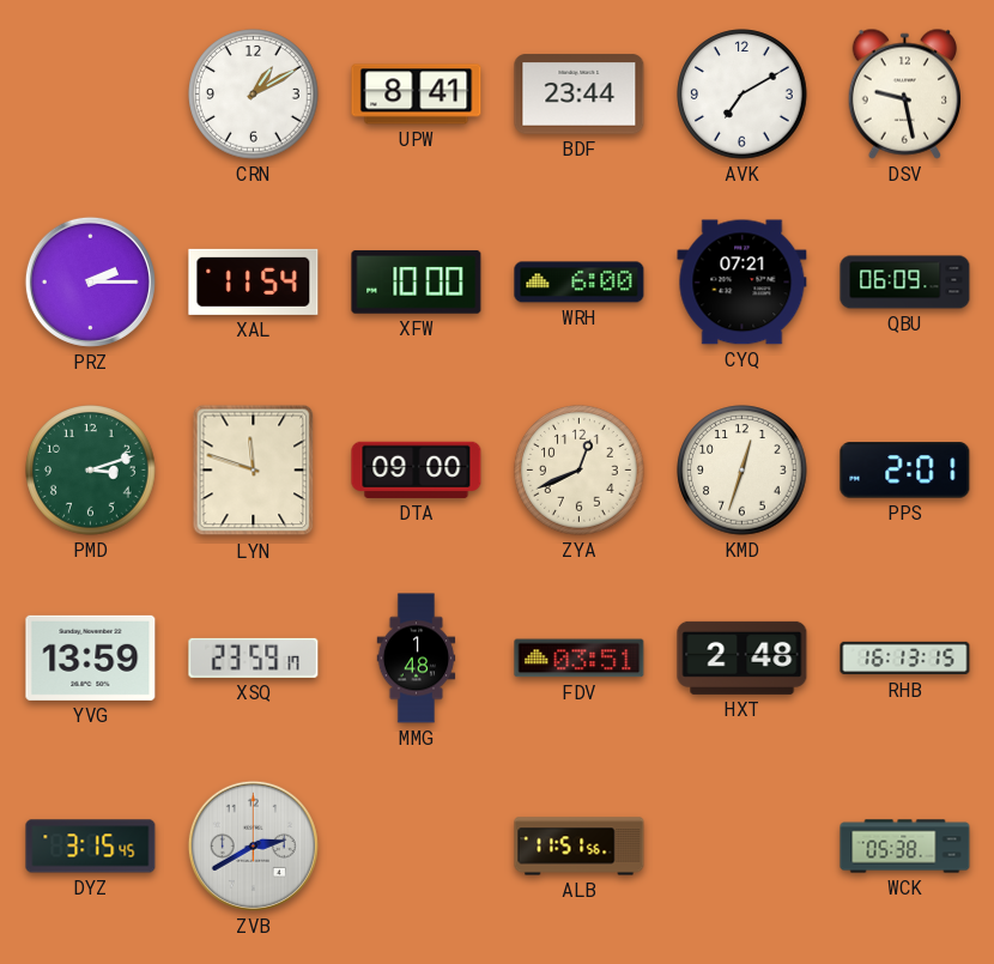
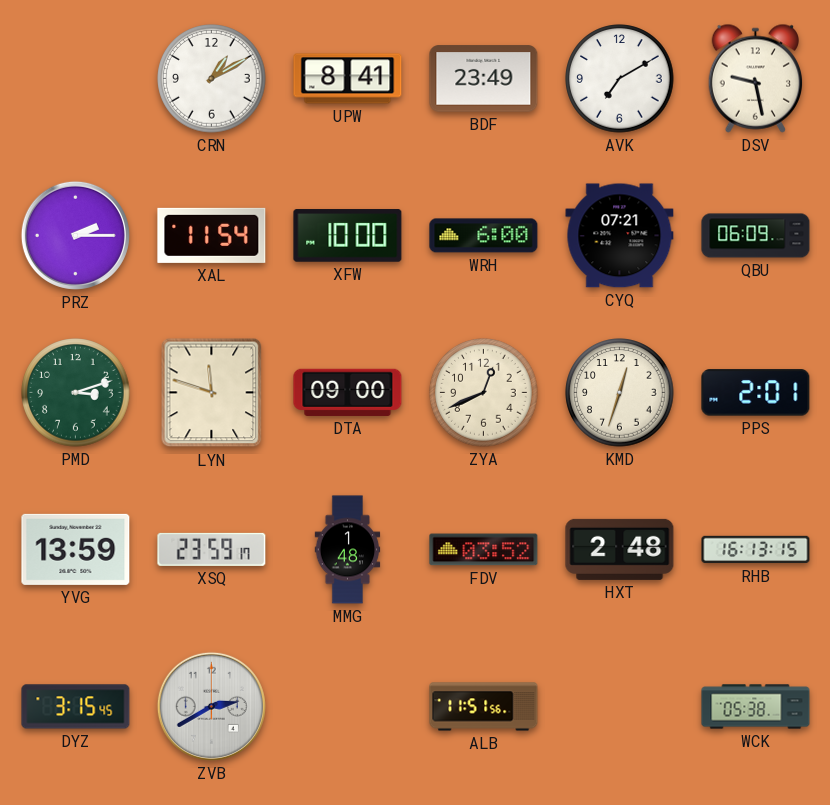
BDF: 23:44 -> 23:49 (484, 79)
FDV: 03:51 -> 03:52 (484, 550)
